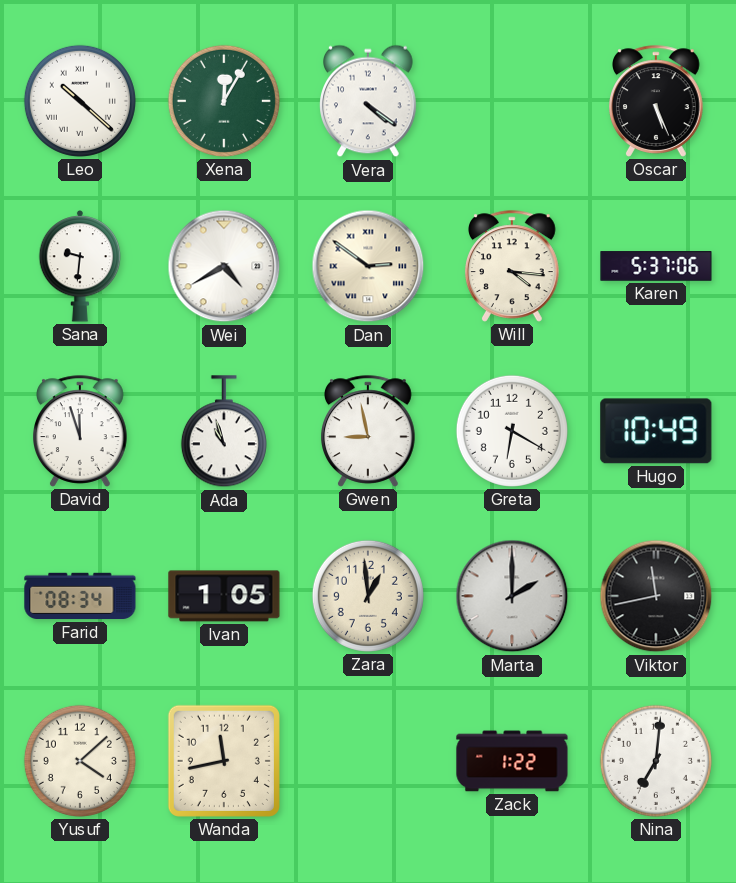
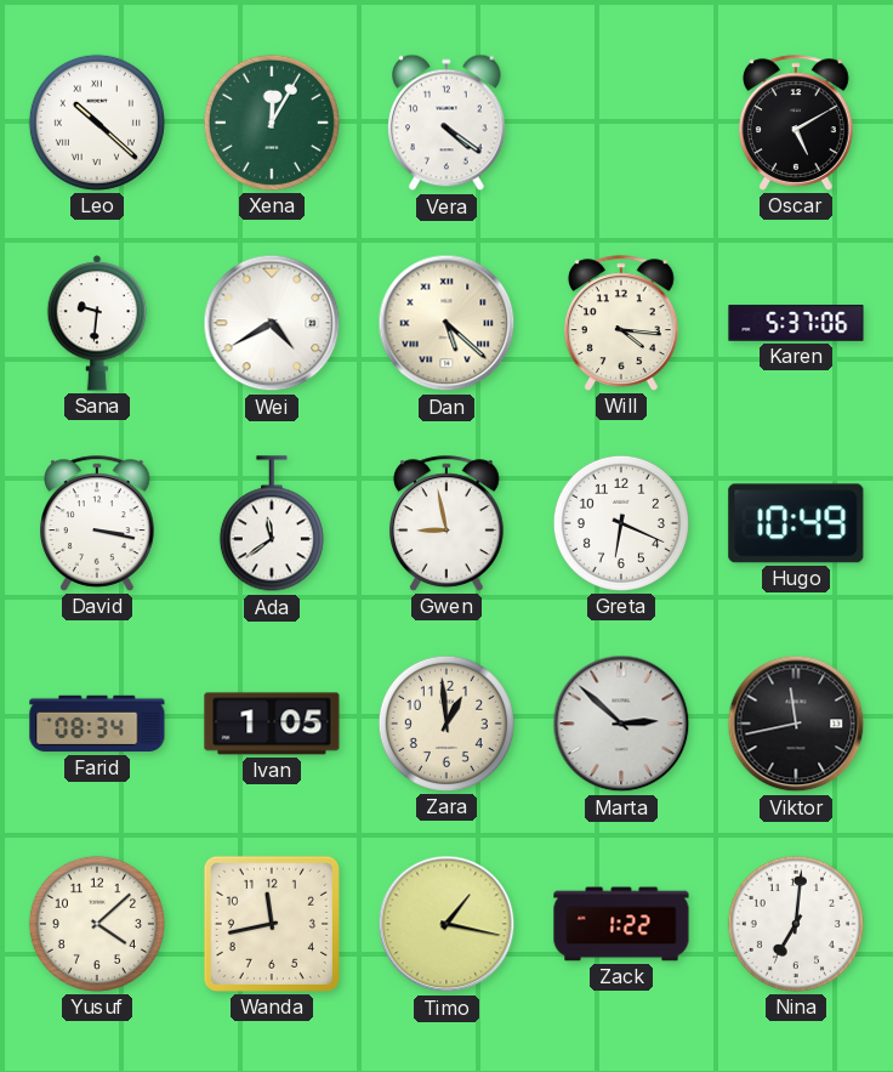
Oscar: 5:26 -> 5:10 (797, 123)
Dan: 2:51 -> 5:22 (447, 323)
David: 11:57 -> 3:17 (98, 523)
Ada: 10:57 -> 11:39 (272, 524)
Greta: 6:20 -> 6:19 (621, 523)
Marta: 2:00 -> 2:52 (621, 724)
Timo: none -> 1:17 (447, 924)
